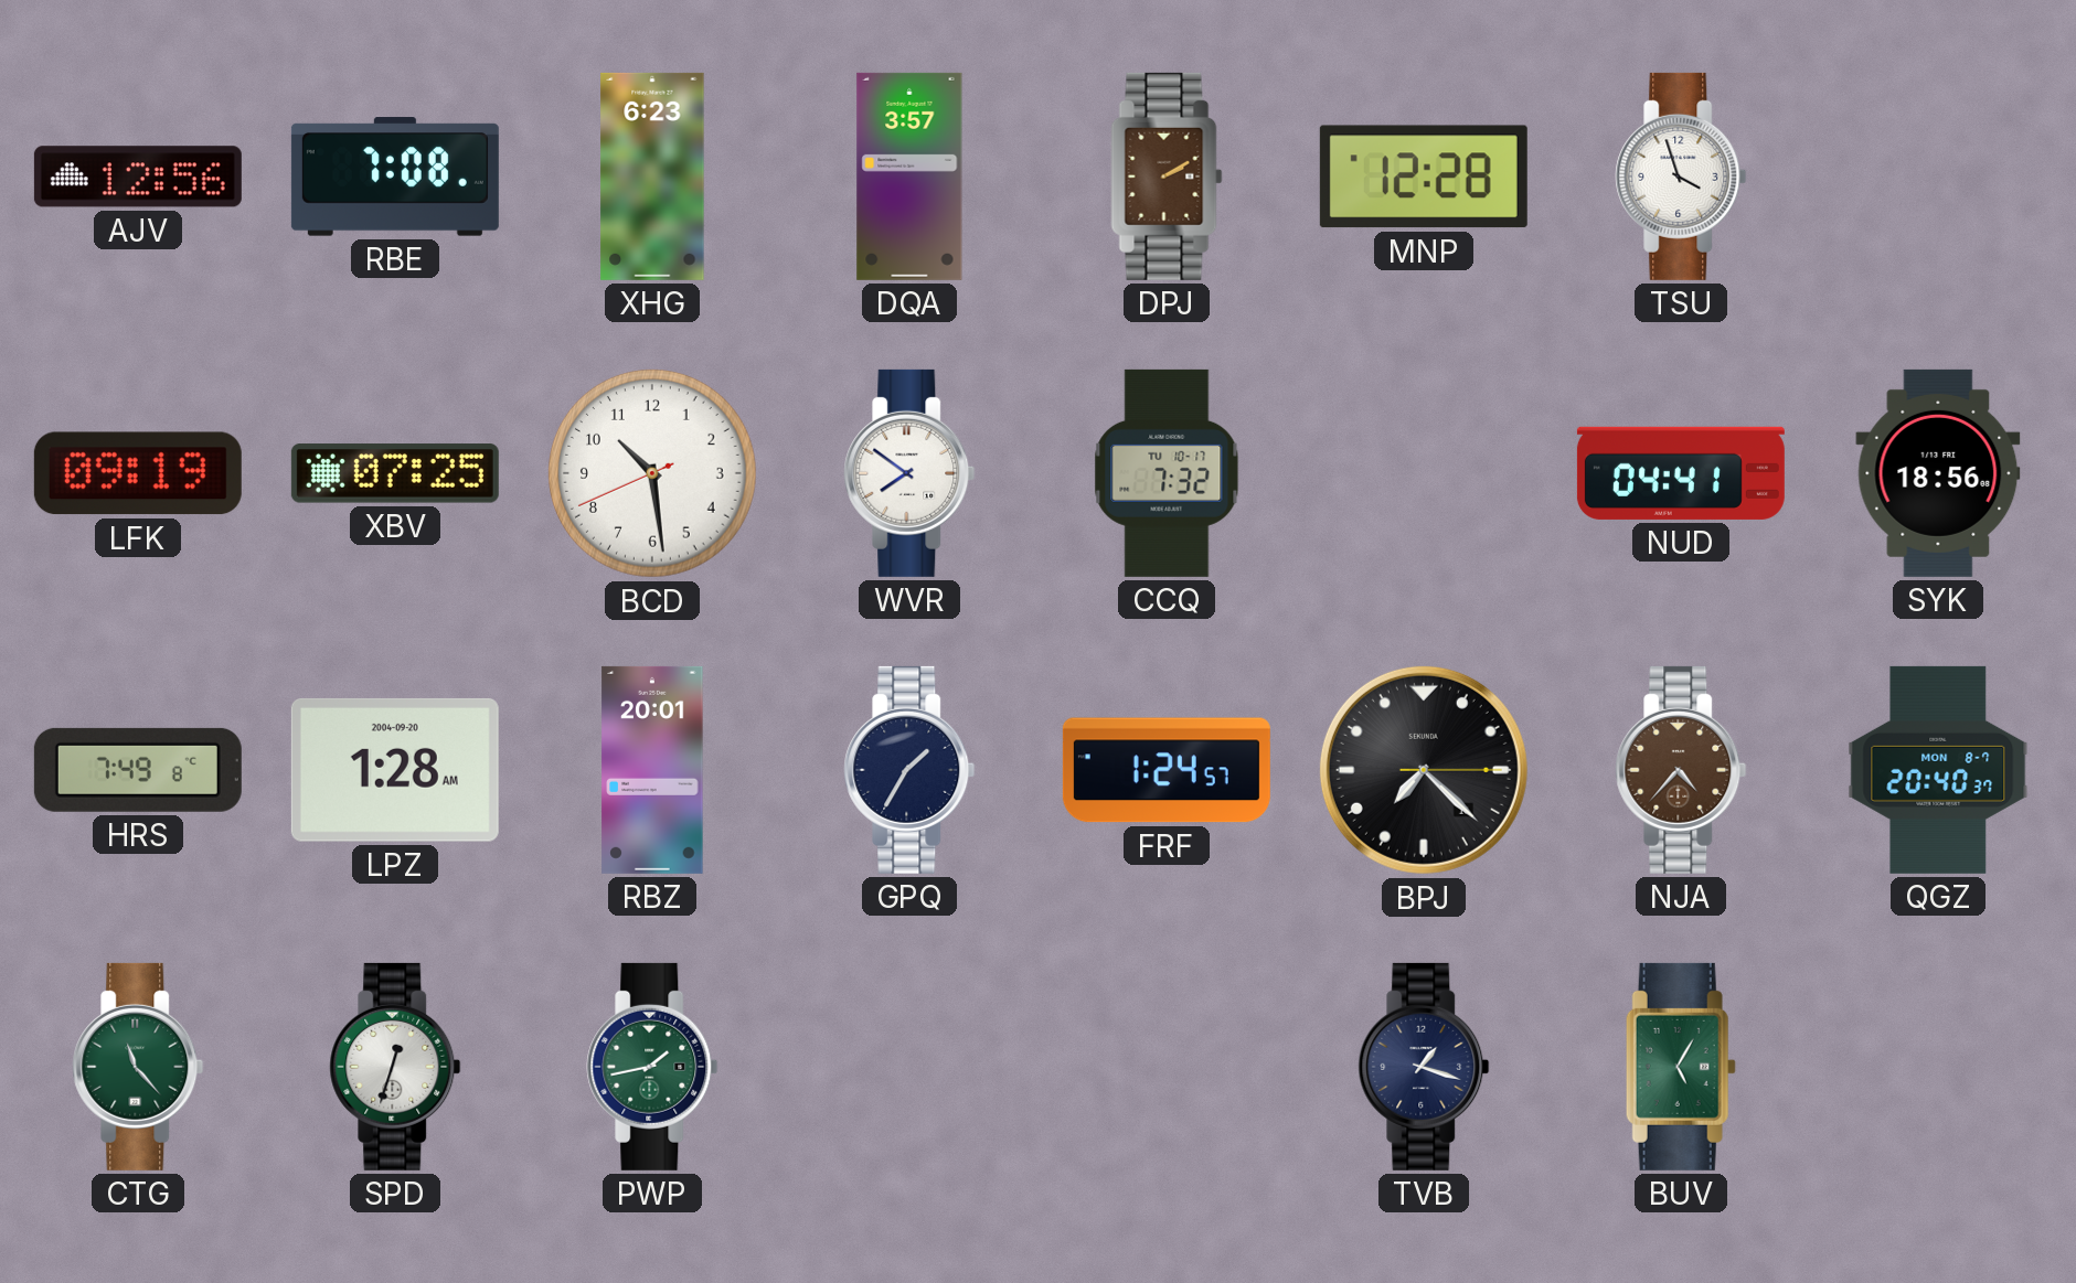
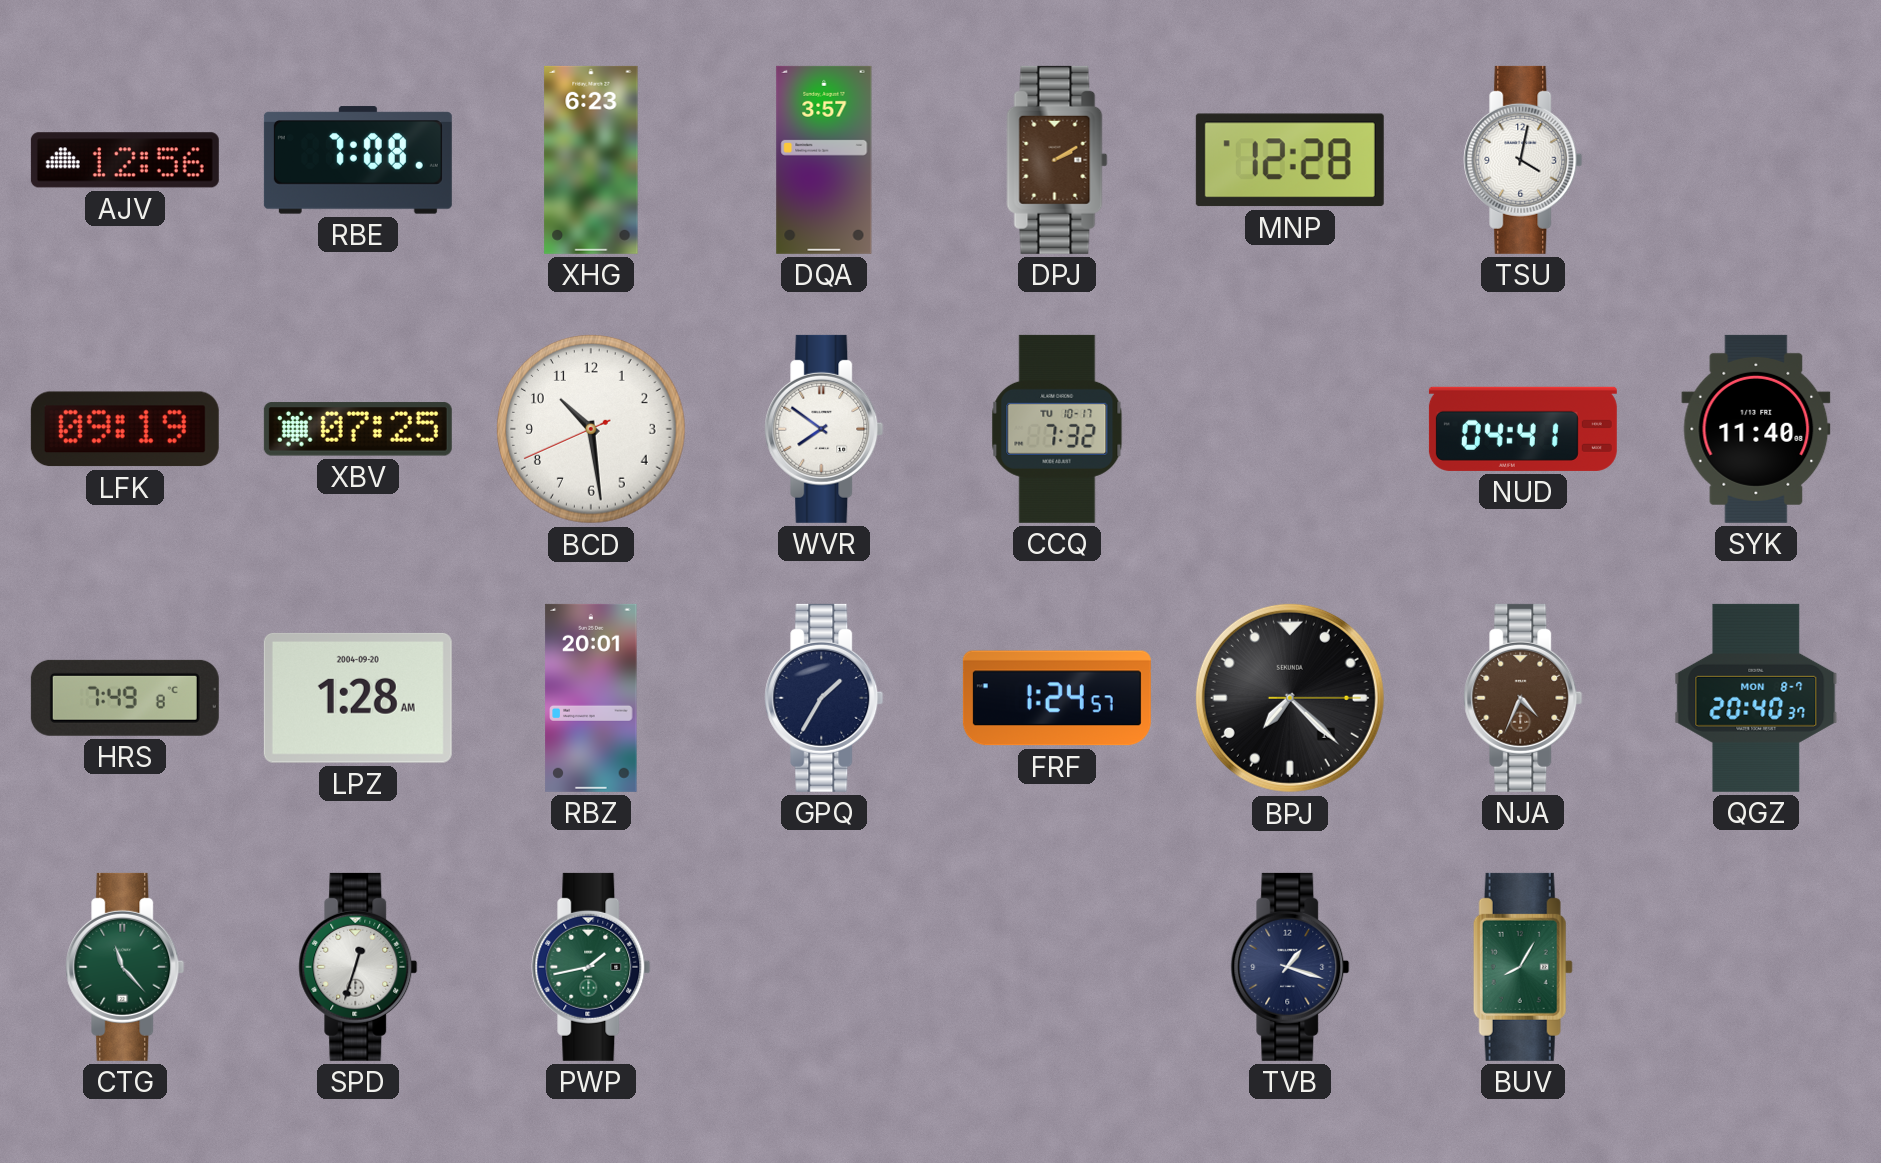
TSU: 3:57 -> 4:02 (1523, 160)
SYK: 18:56 -> 11:40 (1756, 429)
NJA: 4:37 -> 4:34 (1523, 698)
BUV: 5:05 -> 8:05 (1523, 967)
